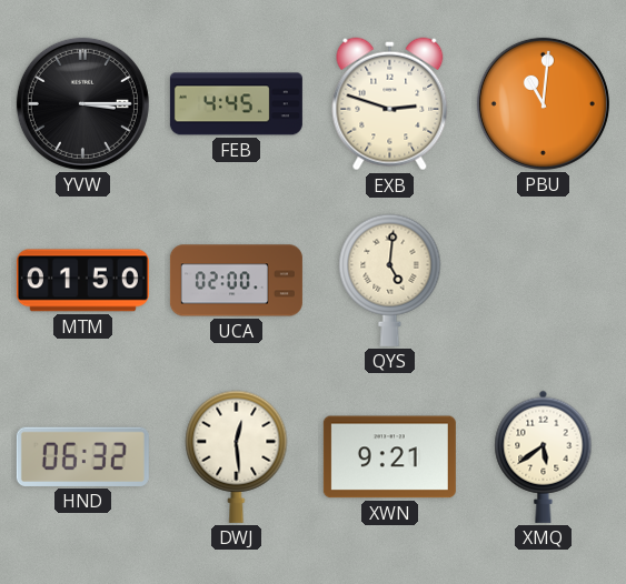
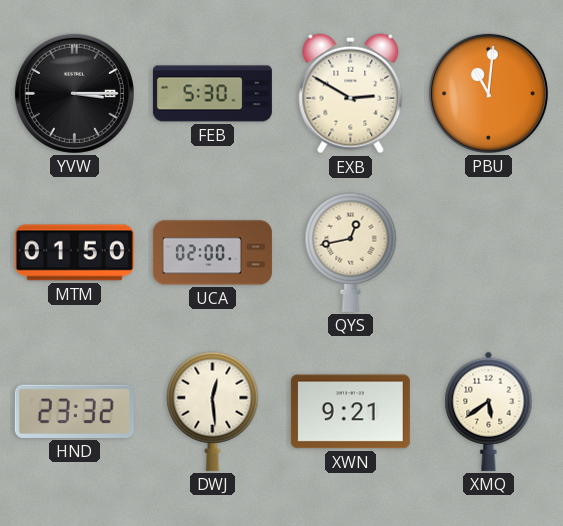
FEB: 4:45 -> 5:30 (212, 94)
EXB: 2:48 -> 2:50 (351, 94)
QYS: 5:01 -> 12:43 (351, 252)
HND: 06:32 -> 23:32 (74, 411)
